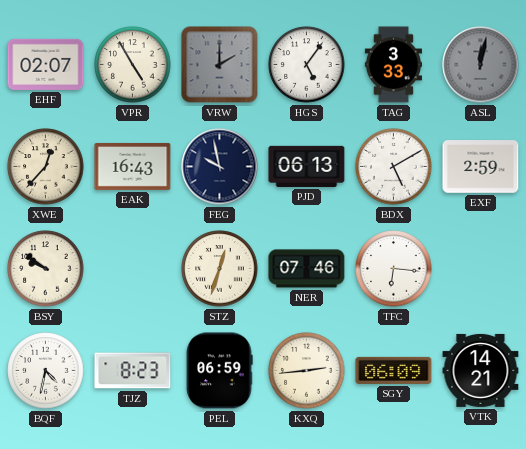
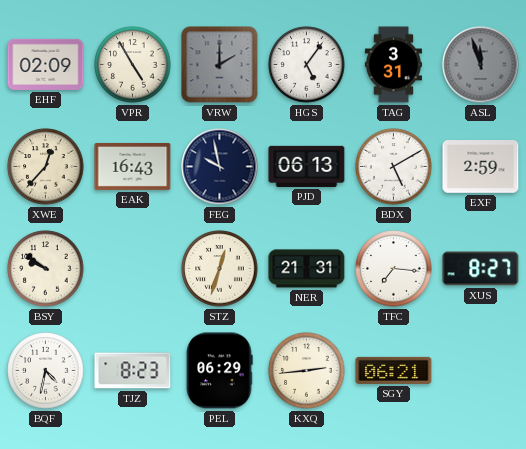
EHF: 02:07 -> 02:09 (46, 64)
TAG: 3:33 -> 3:31 (393, 65)
ASL: 12:02 -> 11:57 (481, 65)
NER: 07:46 -> 21:31 (307, 269)
TFC: 6:16 -> 7:16 (394, 269)
XUS: none -> 8:27 (481, 269)
PEL: 06:59 -> 06:29 (219, 371)
SGY: 06:09 -> 06:21 (394, 370)
VTK: 14:21 -> none (481, 370)
